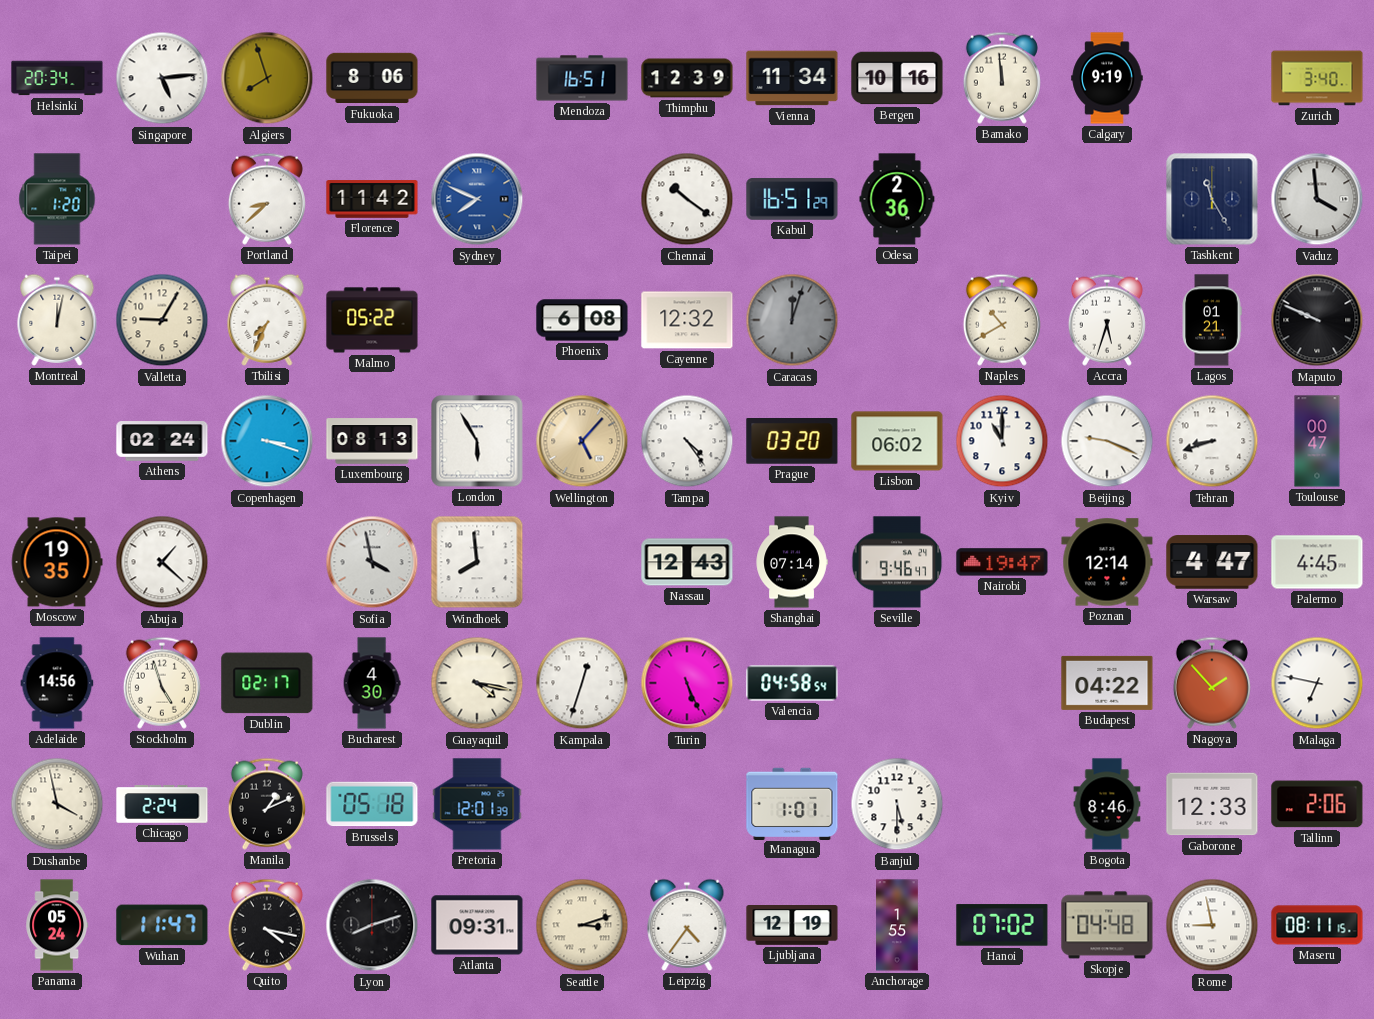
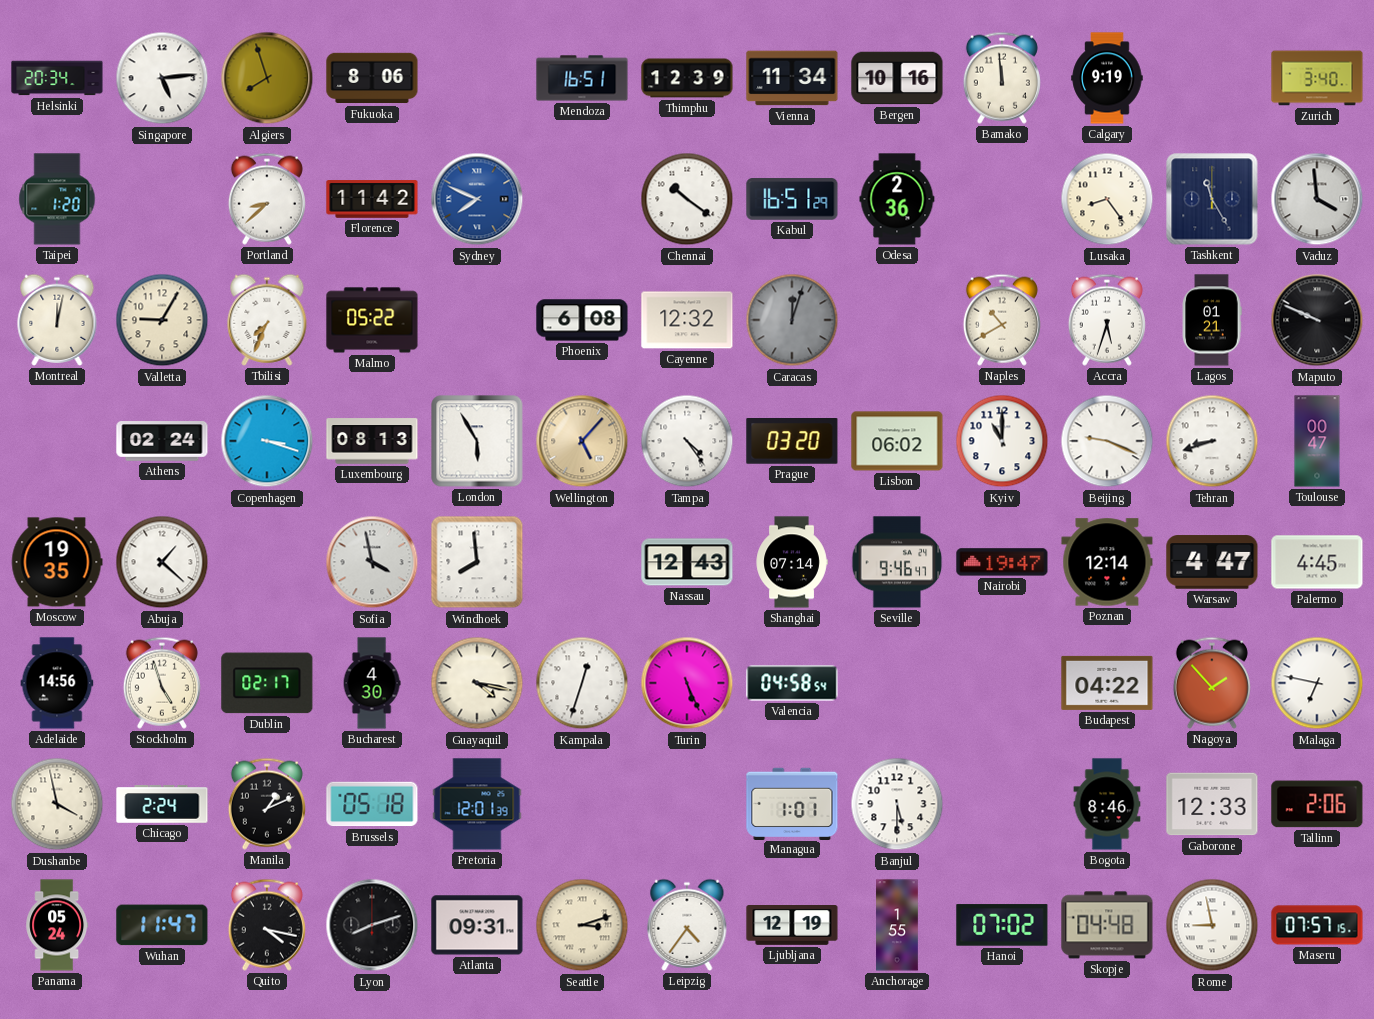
Lusaka: none -> 8:24 (1107, 199)
Maseru: 08:11 -> 07:57 (1317, 925)
